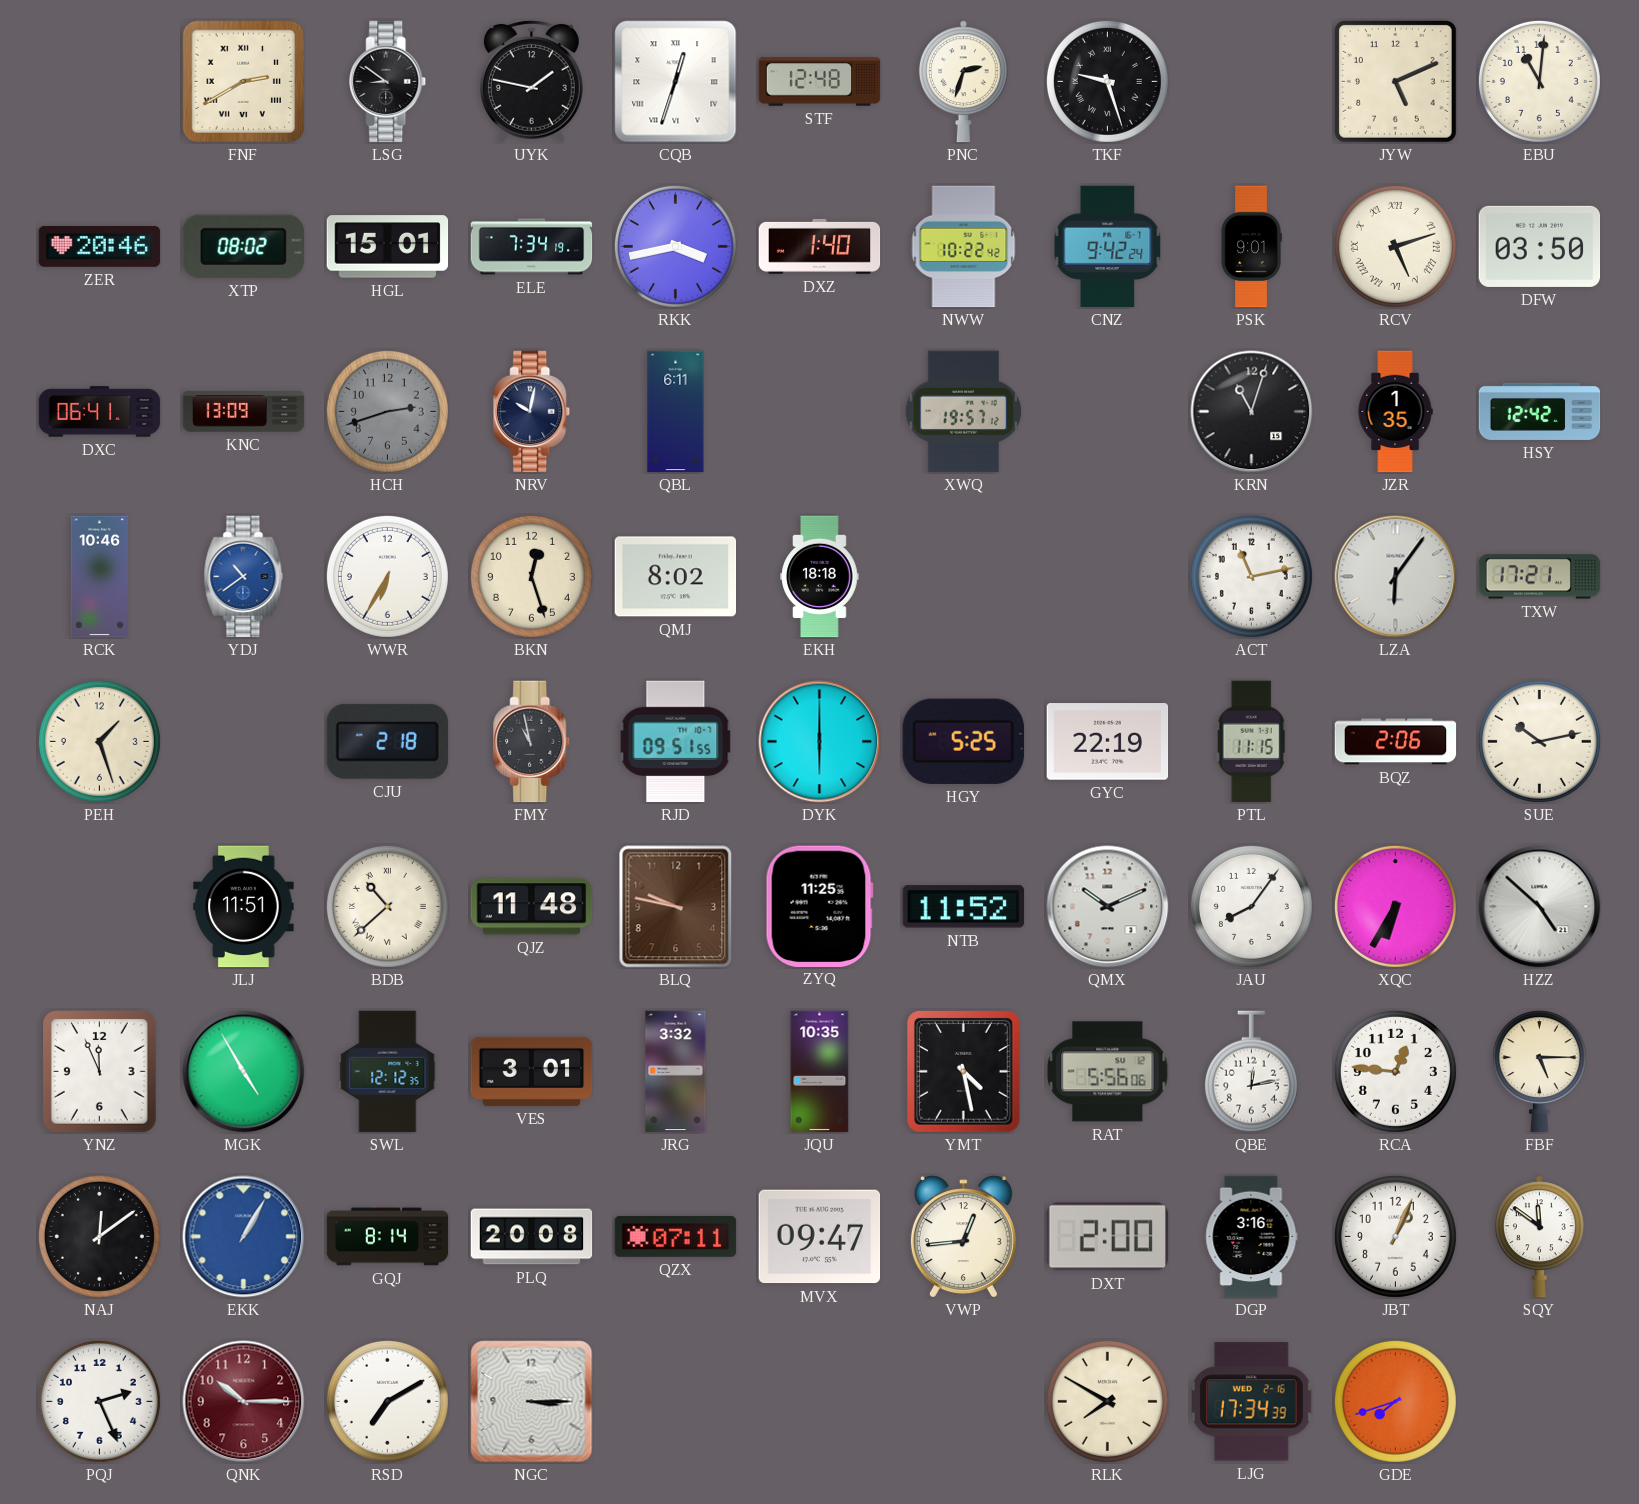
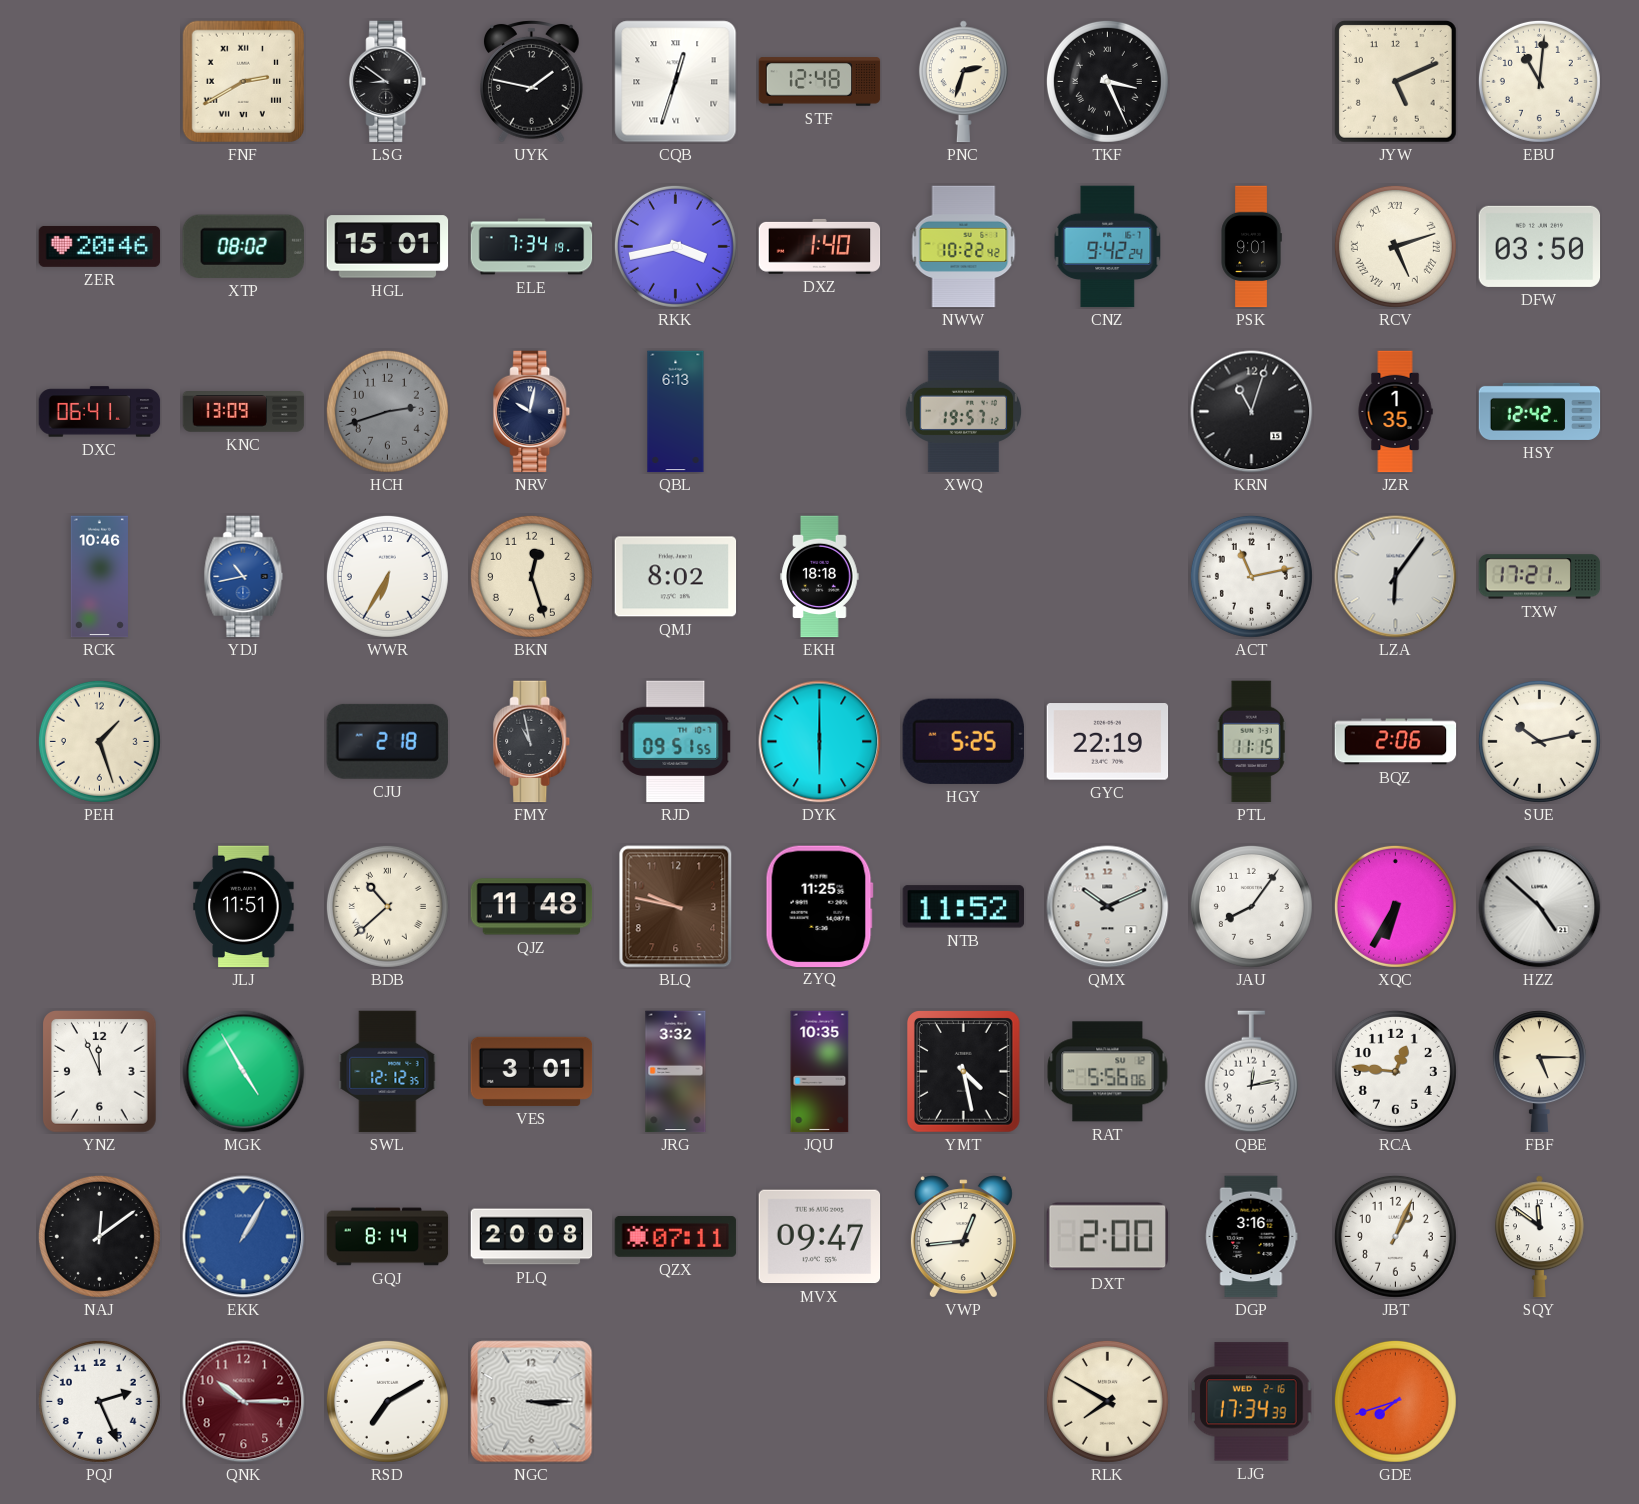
TKF: 9:27 -> 3:26 (1107, 81)
QBL: 6:11 -> 6:13 (676, 412)
YDJ: 10:39 -> 10:43 (244, 577)
